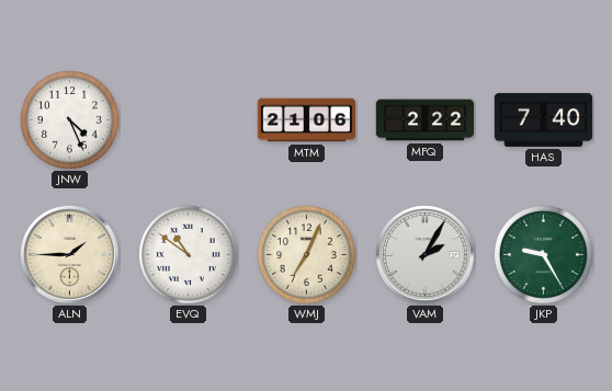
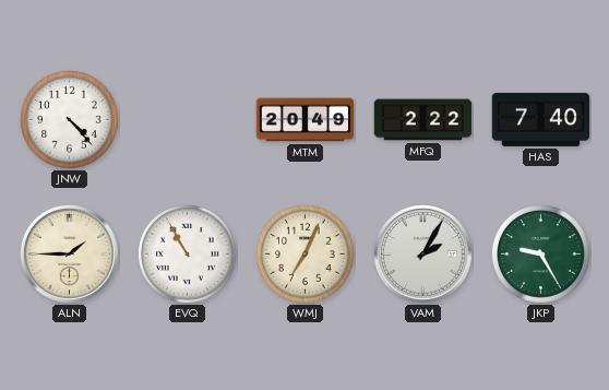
JNW: 4:26 -> 4:23 (70, 120)
MTM: 21:06 -> 20:49 (306, 120)
EVQ: 10:51 -> 10:55 (188, 255)
